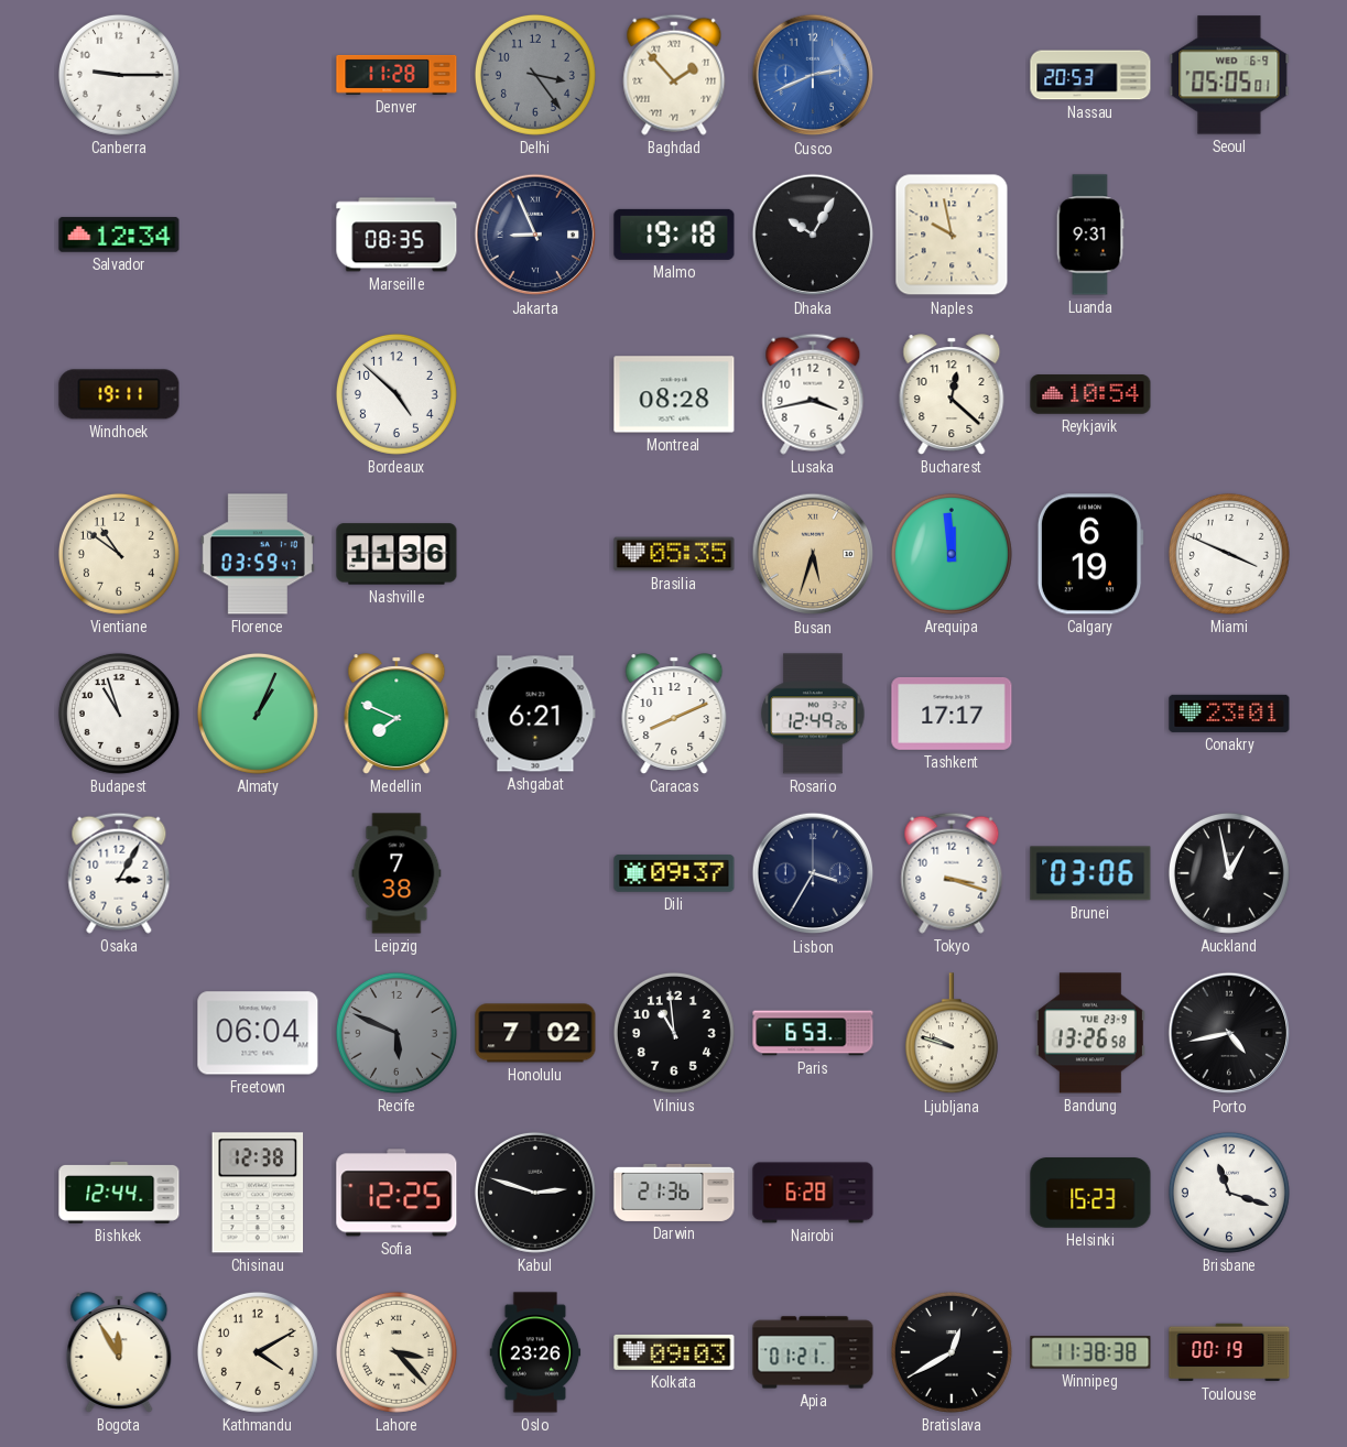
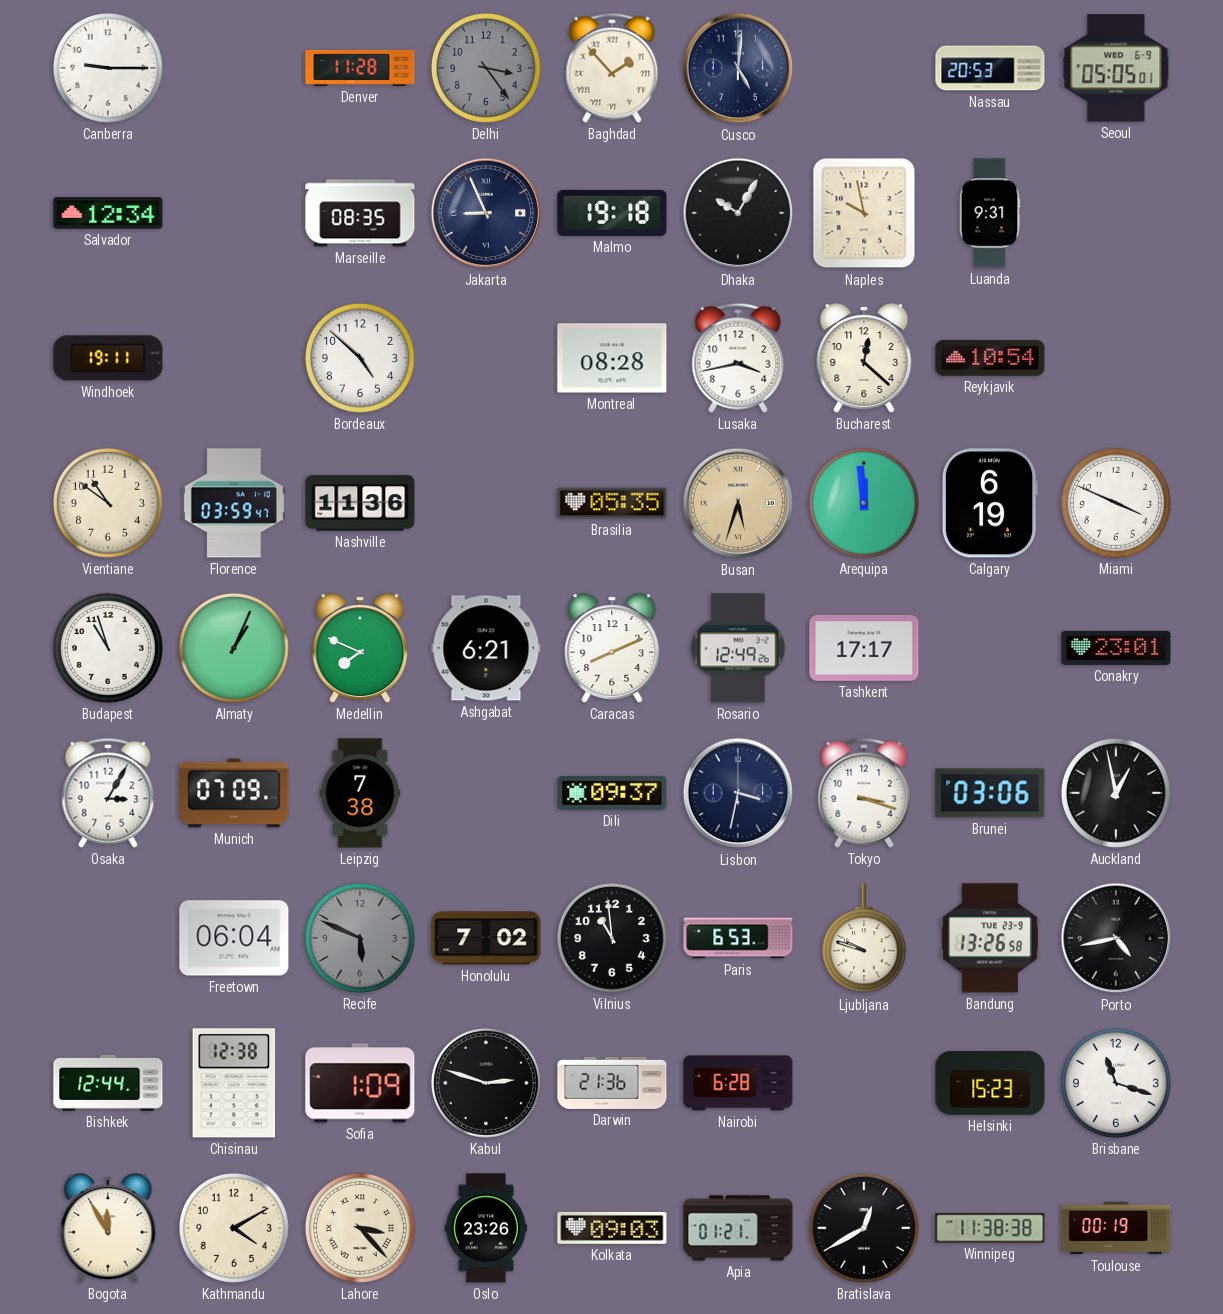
Cusco: 2:41 -> 5:01 (738, 68)
Cusco dial: blue -> navy (738, 68)
Munich: none -> 07:09 (234, 793)
Lisbon: 3:35 -> 3:32 (738, 793)
Sofia: 12:25 -> 1:09 (360, 1083)
